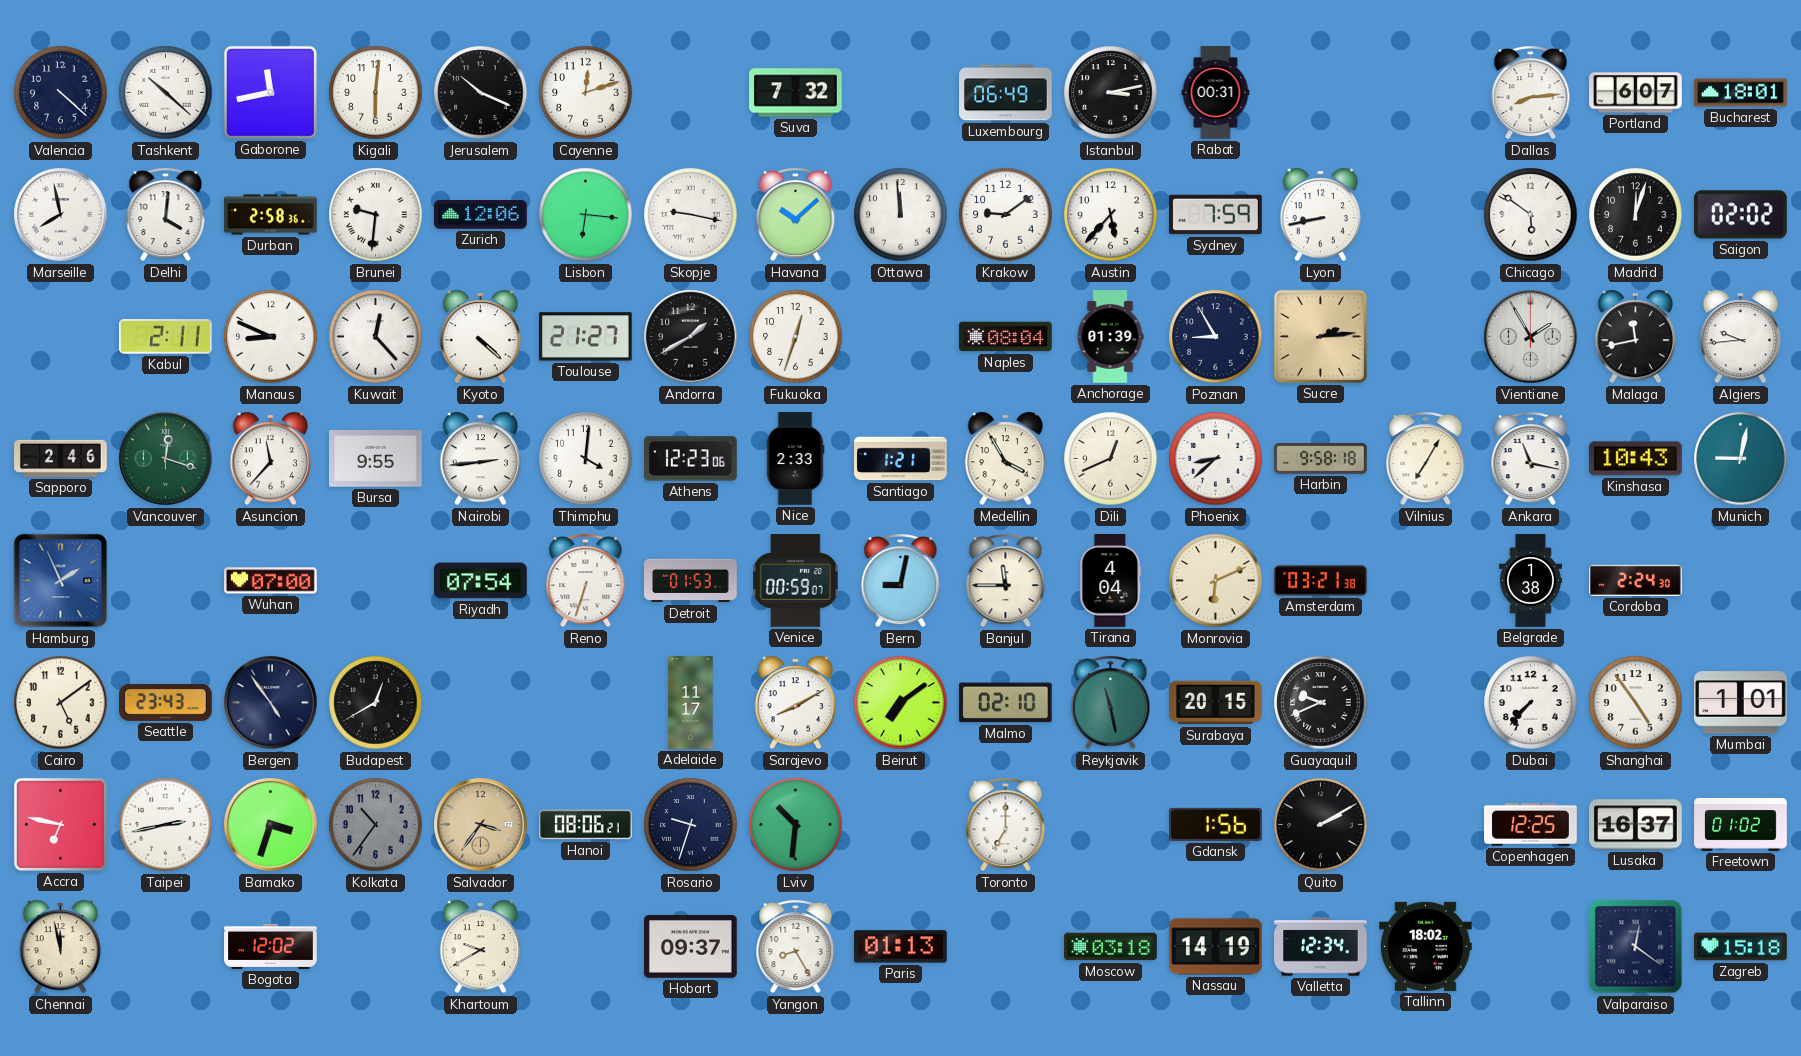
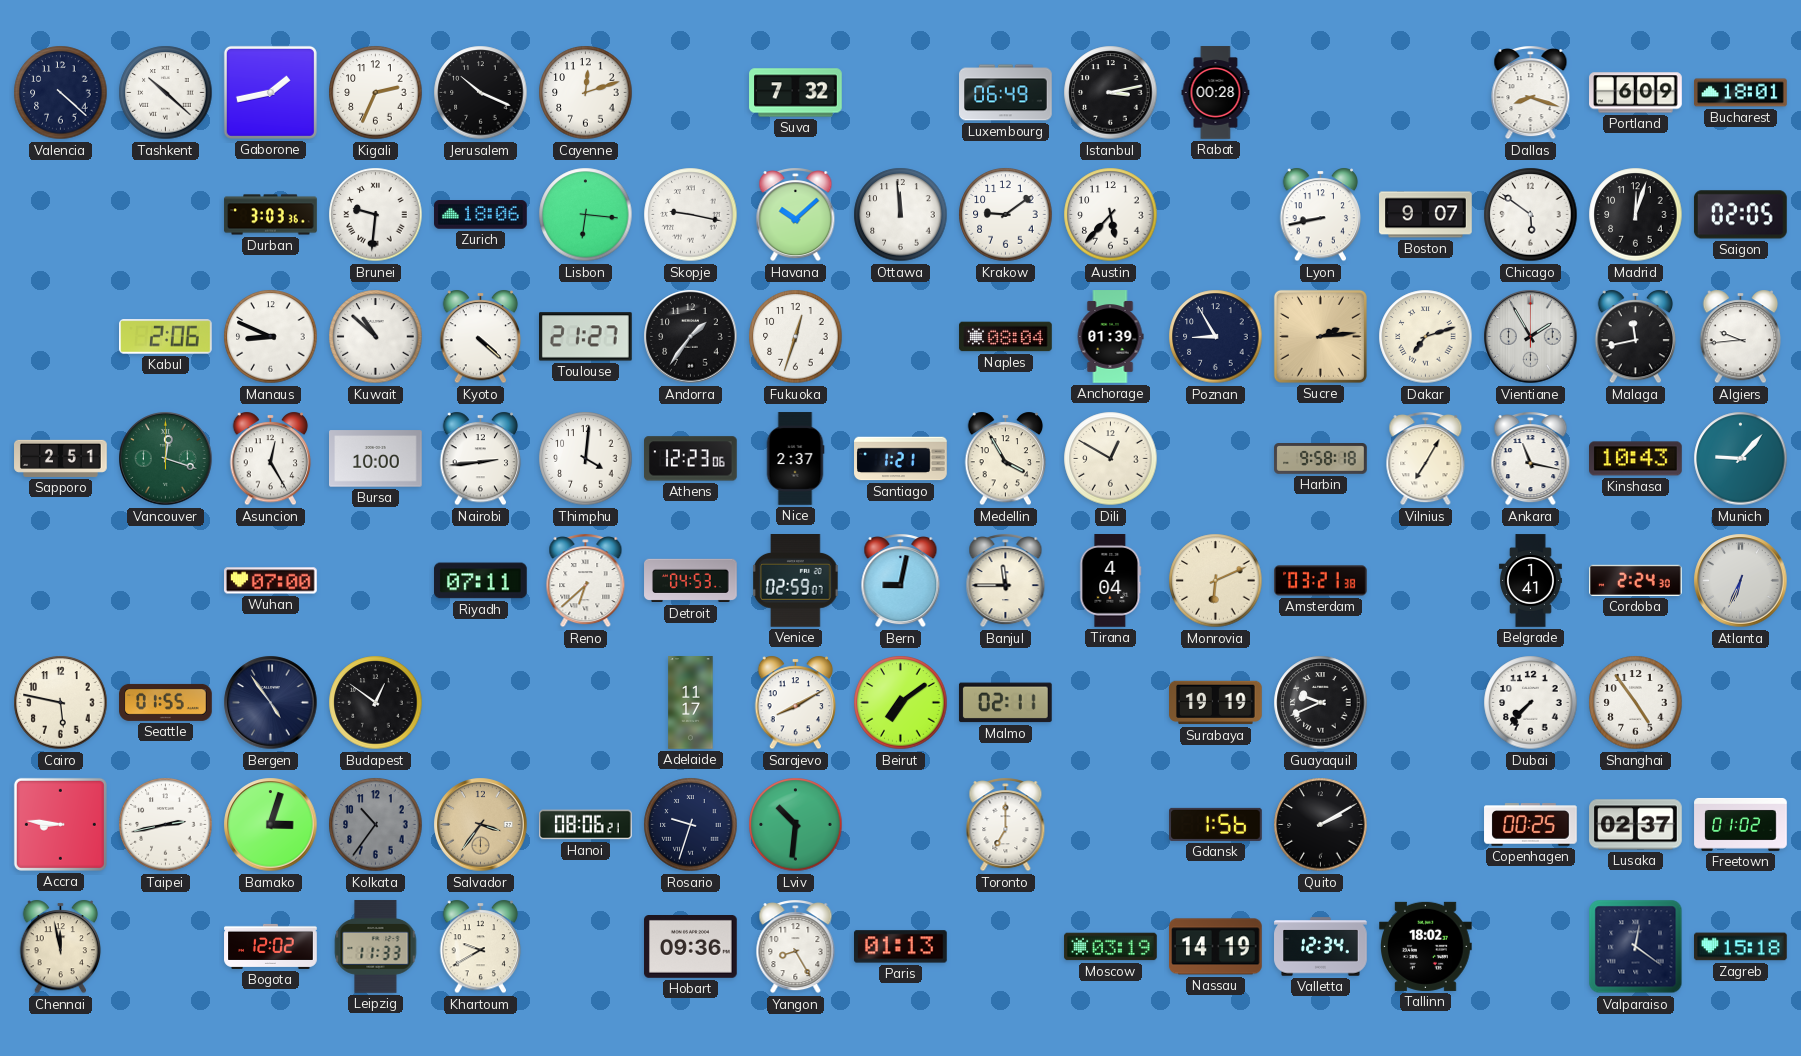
Gaborone: 11:43 -> 1:43 (270, 92)
Kigali: 6:01 -> 2:34 (376, 93)
Rabat: 00:31 -> 00:28 (1216, 93)
Dallas: 8:14 -> 8:18 (1531, 93)
Portland: 6:07 -> 6:09 (1636, 93)
Marseille: 7:58 -> none (61, 215)
Delhi: 4:01 -> none (166, 215)
Durban: 2:58 -> 3:03 (271, 215)
Zurich: 12:06 -> 18:06 (481, 215)
Sydney: 7:59 -> none (1216, 215)
Boston: none -> 9:07 (1426, 215)
Saigon: 02:02 -> 02:05 (1740, 215)
Kabul: 2:11 -> 2:06 (166, 337)
Kuwait: 12:23 -> 10:52 (376, 337)
Andorra: 1:40 -> 1:36 (691, 337)
Dakar: none -> 7:12 (1426, 337)
Sapporo: 2:46 -> 2:51 (61, 458)
Asuncion: 11:37 -> 12:25 (271, 459)
Bursa: 9:55 -> 10:00 (376, 459)
Nice: 2:33 -> 2:37 (795, 459)
Dili: 12:41 -> 12:50 (1111, 459)
Phoenix: 8:38 -> none (1216, 459)
Munich: 9:02 -> 9:07 (1741, 459)
Hamburg: 1:56 -> none (61, 581)
Riyadh: 07:54 -> 07:11 (481, 581)
Reno: 6:33 -> 6:38 (586, 581)
Detroit: 01:53 -> 04:53 (691, 581)
Venice: 00:59 -> 02:59 (796, 581)
Belgrade: 1:38 -> 1:41 (1530, 581)
Atlanta: none -> 6:34 (1741, 581)
Cairo: 5:09 -> 5:47 (61, 703)
Seattle: 23:43 -> 01:55 (166, 702)
Budapest: 12:40 -> 12:51 (376, 703)
Malmo: 02:10 -> 02:11 (1005, 703)
Reykjavik: 11:28 -> none (1111, 703)
Surabaya: 20:15 -> 19:19 (1216, 703)
Mumbai: 1:01 -> none (1741, 703)
Accra: 6:47 -> 8:46 (60, 824)
Bamako: 3:33 -> 3:03 (271, 825)
Copenhagen: 12:25 -> 00:25 (1531, 825)
Lusaka: 16:37 -> 02:37 (1636, 825)
Leipzig: none -> 11:33 (376, 947)
Hobart: 09:37 -> 09:36 (691, 947)
Moscow: 03:18 -> 03:19 (1111, 947)
